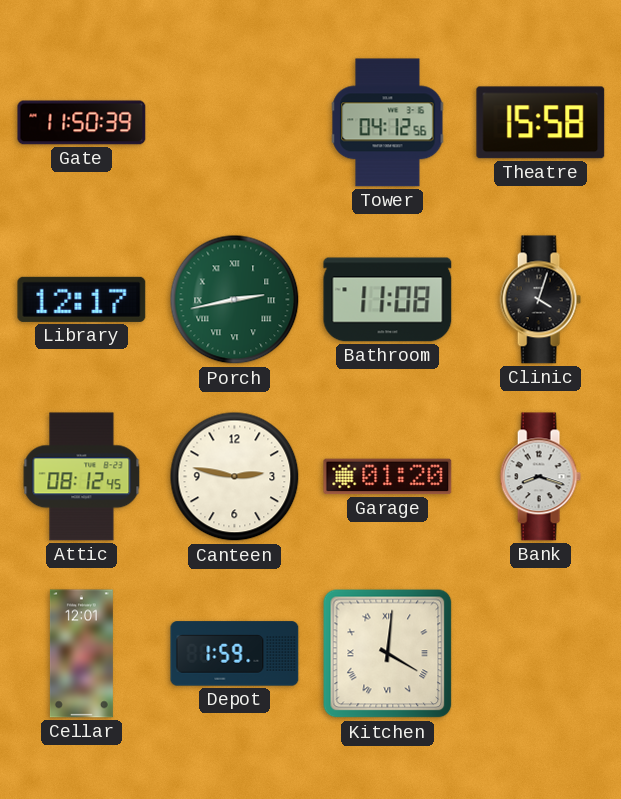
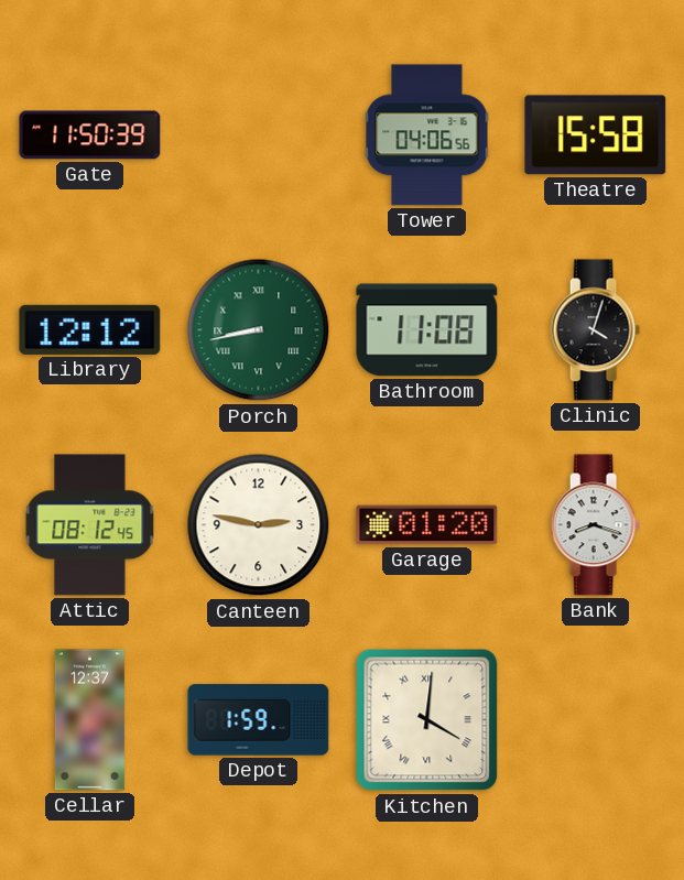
Tower: 04:12 -> 04:06 (427, 135)
Library: 12:17 -> 12:12 (90, 329)
Porch: 2:43 -> 8:43 (259, 330)
Cellar: 12:01 -> 12:37 (89, 720)
